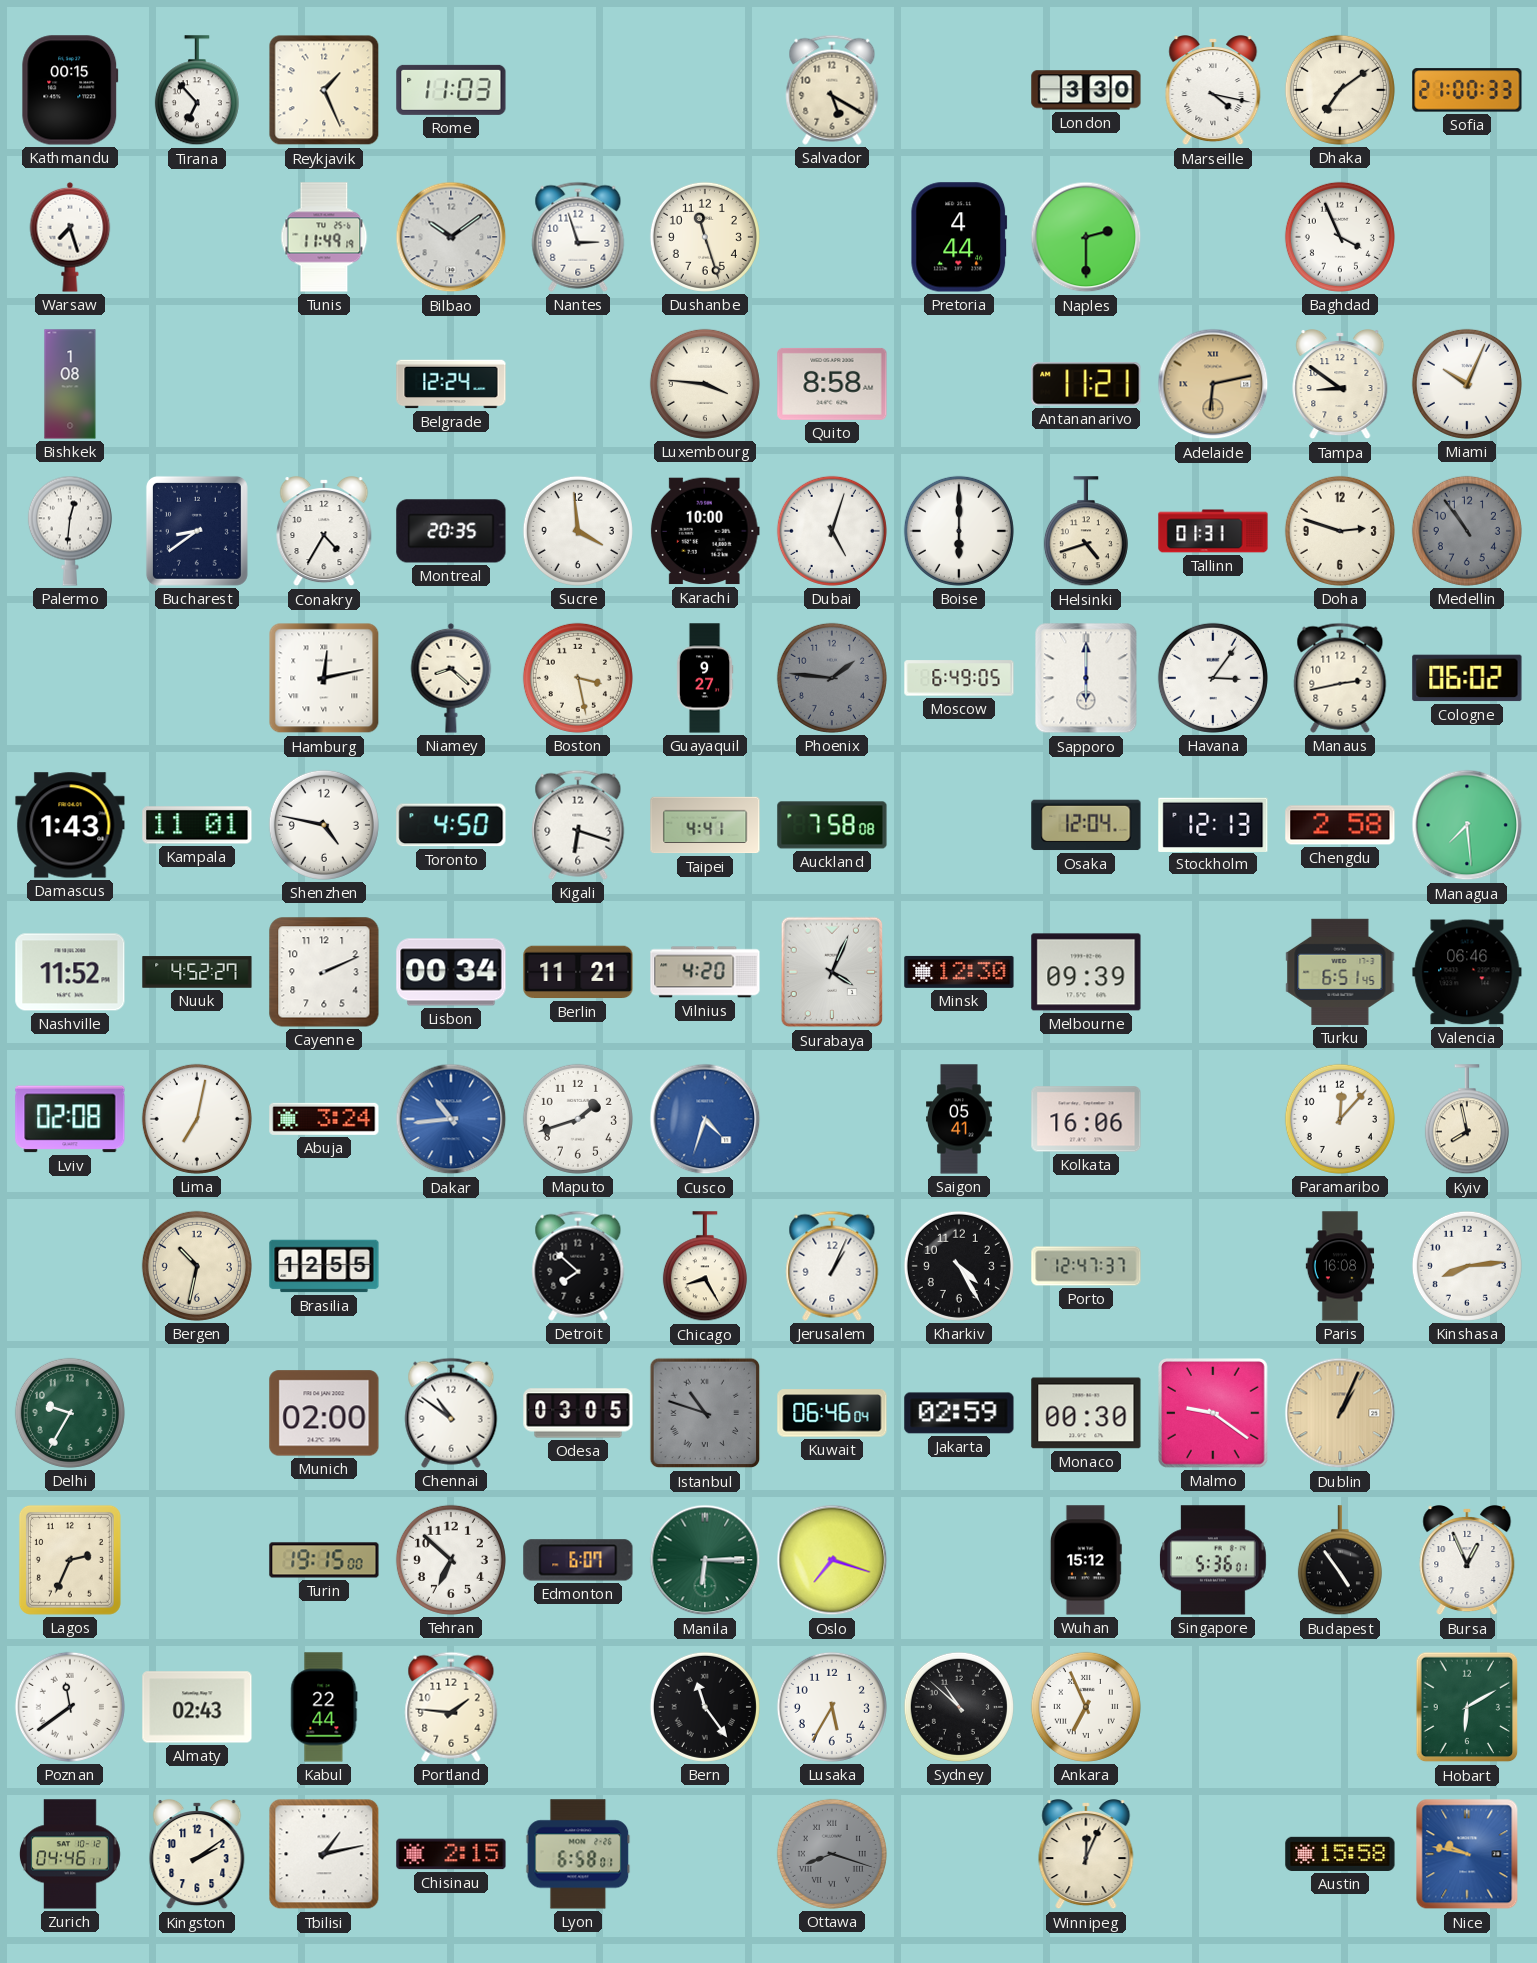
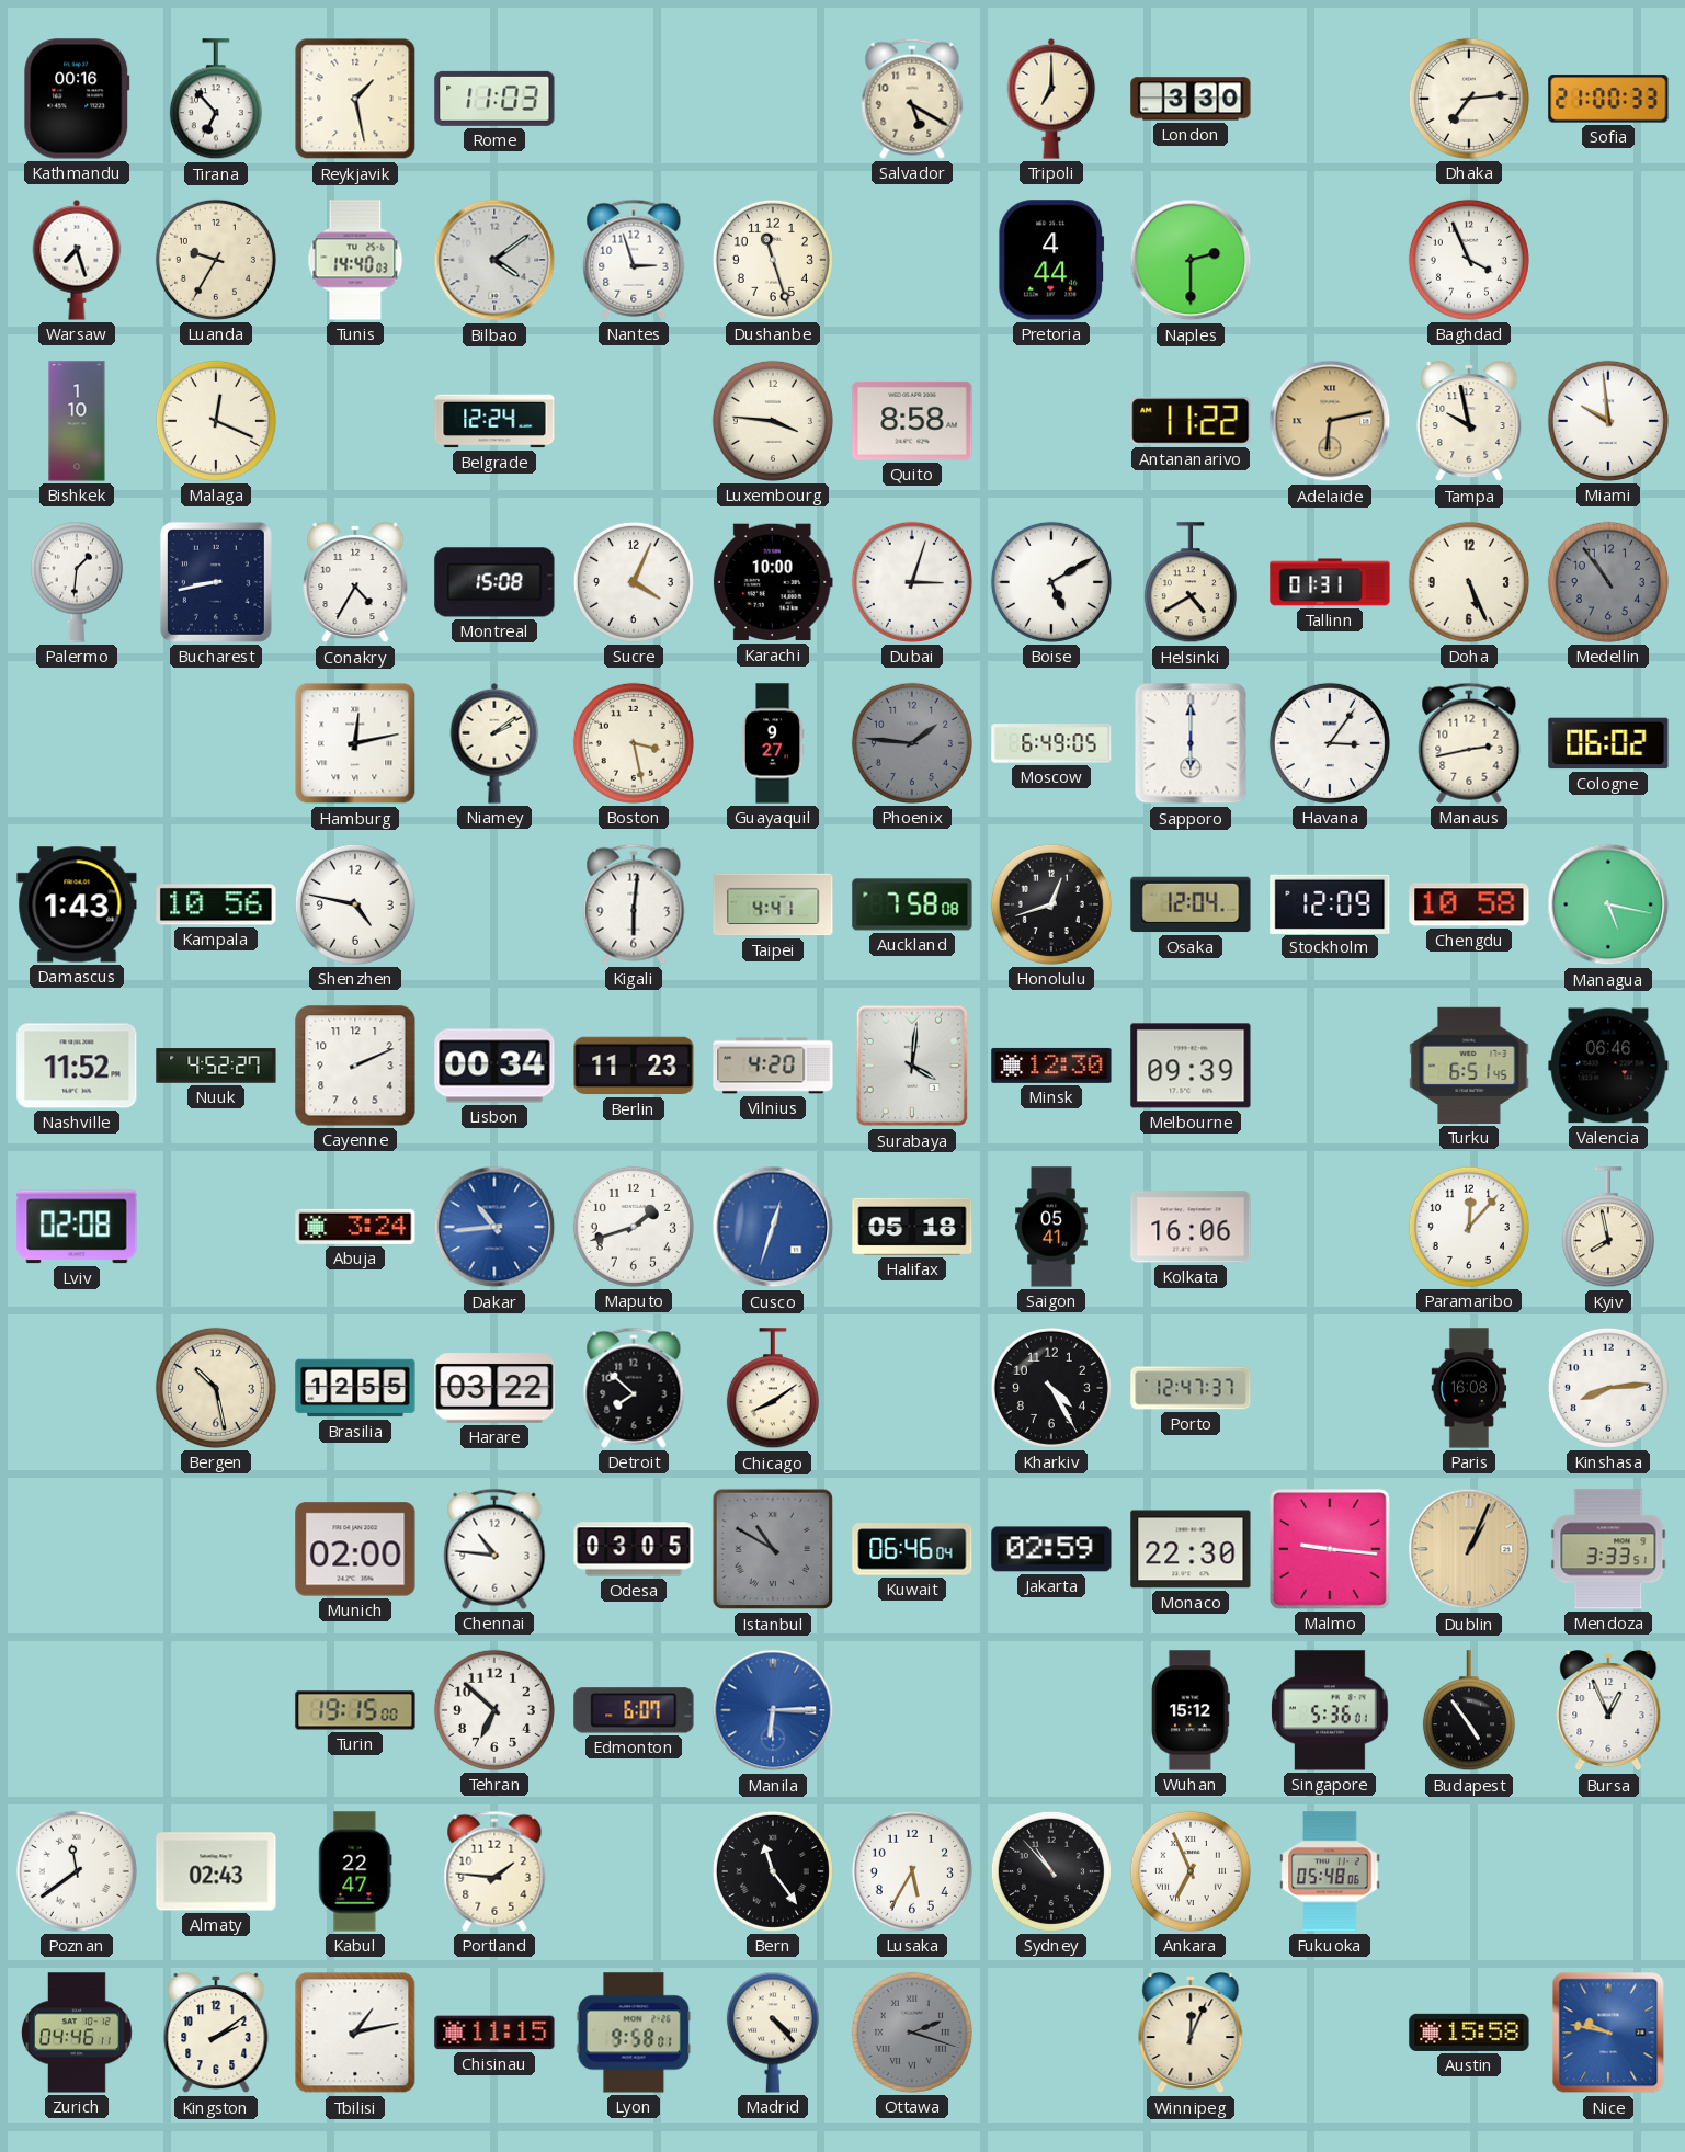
Kathmandu: 00:15 -> 00:16 (77, 99)
Reykjavik: 1:26 -> 1:28 (355, 99)
Tripoli: none -> 7:00 (1051, 99)
Marseille: 4:17 -> none (1213, 91)
Dhaka: 7:09 -> 7:14 (1469, 99)
Luanda: none -> 9:35 (216, 260)
Tunis: 11:49 -> 14:40 (355, 260)
Bilbao: 10:09 -> 4:09 (494, 260)
Bishkek: 1:08 -> 1:10 (77, 421)
Malaga: none -> 12:19 (216, 421)
Antananarivo: 11:21 -> 11:22 (1191, 421)
Tampa: 8:51 -> 9:58 (1469, 422)
Miami: 10:04 -> 9:59 (1608, 421)
Palermo: 12:31 -> 1:31 (77, 582)
Bucharest: 8:39 -> 8:43 (216, 582)
Montreal: 20:35 -> 15:08 (494, 582)
Sucre: 3:59 -> 4:04 (634, 582)
Dubai: 5:03 -> 3:03 (912, 582)
Boise: 6:00 -> 5:10 (1051, 582)
Helsinki: 4:42 -> 4:40 (1191, 583)
Doha: 2:48 -> 5:26 (1469, 582)
Niamey: 8:22 -> 2:09 (494, 743)
Kampala: 11:01 -> 10:56 (216, 904)
Toronto: 4:50 -> none (451, 825)
Kigali: 6:18 -> 6:01 (634, 904)
Honolulu: none -> 12:42 (1051, 904)
Stockholm: 12:13 -> 12:09 (1330, 903)
Chengdu: 2:58 -> 10:58 (1469, 904)
Managua: 7:29 -> 5:17 (1608, 904)
Berlin: 11:21 -> 11:23 (634, 1066)
Surabaya: 4:04 -> 4:01 (912, 1066)
Lima: 7:02 -> none (197, 1119)
Cusco: 4:33 -> 12:33 (773, 1227)
Halifax: none -> 05:18 (912, 1227)
Bergen: 10:32 -> 10:28 (216, 1388)
Harare: none -> 03:22 (494, 1388)
Chicago: 8:25 -> 8:09 (773, 1389)
Jerusalem: 1:04 -> none (832, 1266)
Delhi: 9:35 -> none (70, 1413)
Chennai: 10:51 -> 10:46 (494, 1549)
Istanbul: 10:48 -> 10:50 (773, 1549)
Monaco: 00:30 -> 22:30 (1191, 1549)
Malmo: 9:21 -> 9:16 (1331, 1550)
Mendoza: none -> 3:33 (1608, 1549)
Lagos: 2:34 -> none (70, 1560)
Manila dial: green -> blue (773, 1710)
Oslo: 7:18 -> none (832, 1560)
Kabul: 22:44 -> 22:47 (355, 1871)
Sydney: 10:52 -> 10:53 (1051, 1871)
Fukuoka: none -> 05:48 (1330, 1871)
Hobart: 6:10 -> none (1467, 1707)
Chisinau: 2:15 -> 11:15 (494, 2033)
Lyon: 6:58 -> 9:58 (634, 2033)
Madrid: none -> 4:23 (773, 2033)
Ottawa: 8:18 -> 2:18 (912, 2033)
